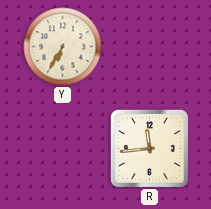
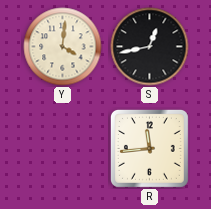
Y: 6:35 -> 4:01 (63, 47)
S: none -> 12:43 (150, 47)
